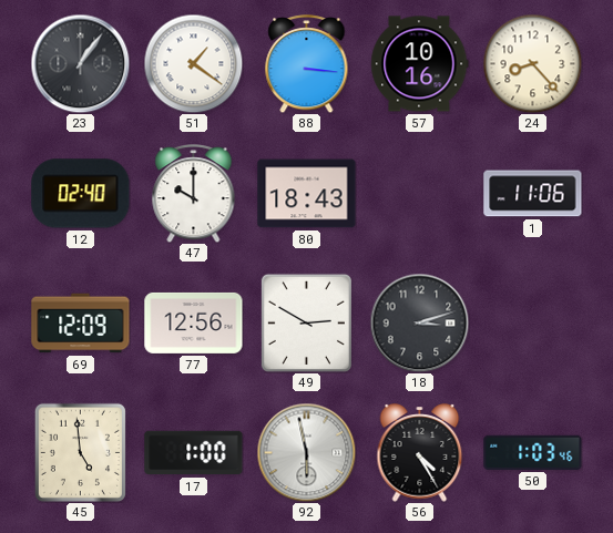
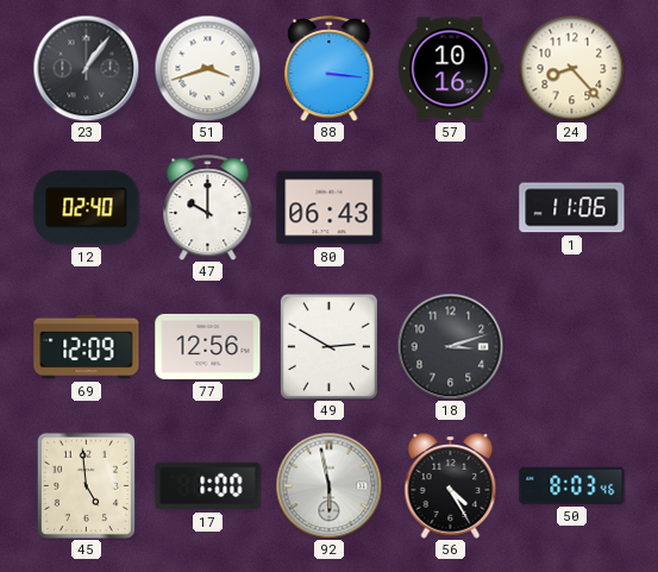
51: 1:21 -> 3:42 (207, 68)
80: 18:43 -> 06:43 (330, 208)
50: 1:03 -> 8:03 (572, 485)
